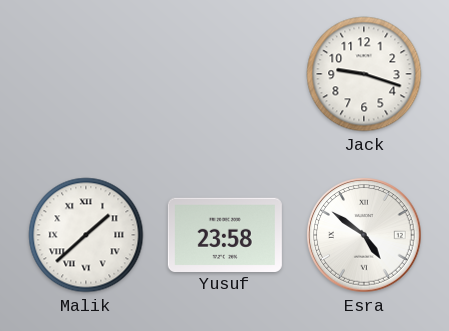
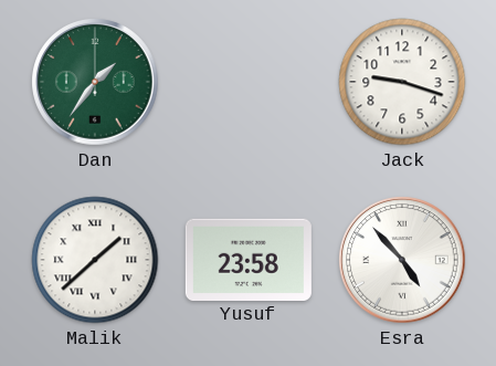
Dan: none -> 1:36 (95, 82)
Esra: 4:51 -> 4:53 (402, 260)
